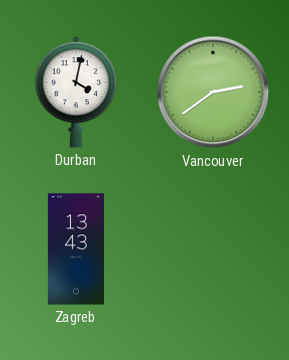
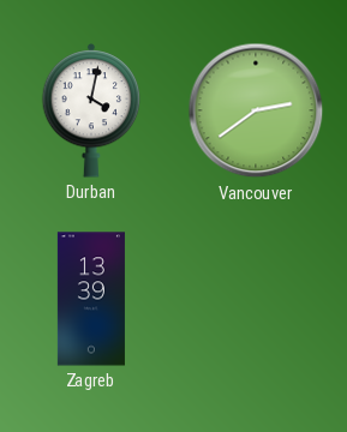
Zagreb: 13:43 -> 13:39 (91, 299)
